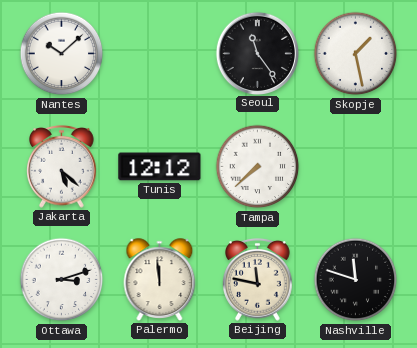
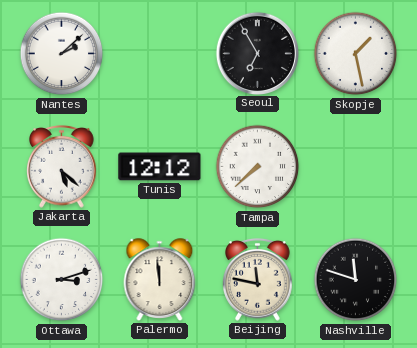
Nantes: 10:08 -> 2:08 (62, 54)
Seoul: 11:24 -> 6:55 (257, 53)
